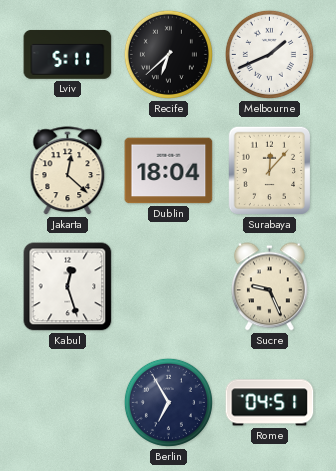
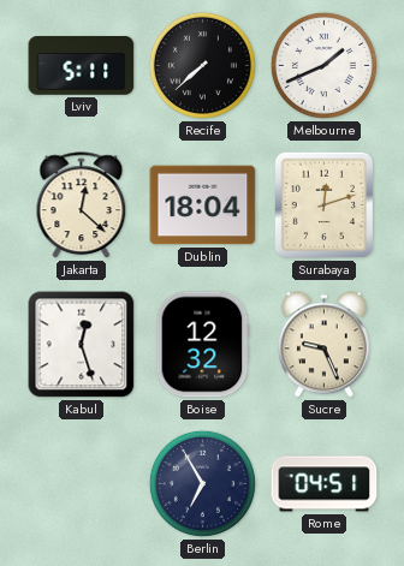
Recife: 6:38 -> 7:38 (202, 65)
Surabaya: 12:07 -> 12:12 (323, 205)
Boise: none -> 12:32 (203, 345)
